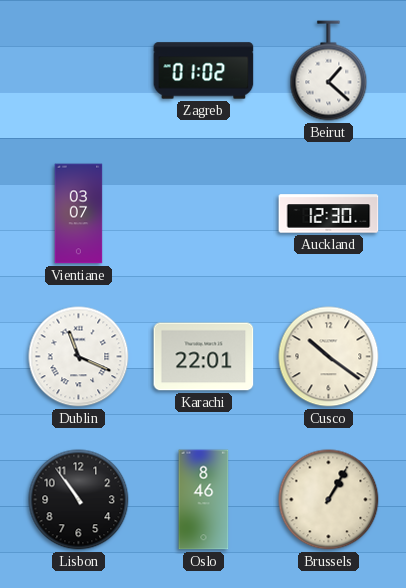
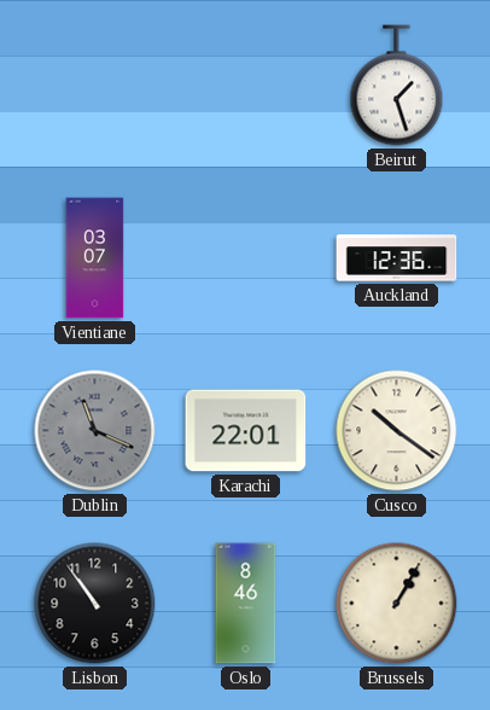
Zagreb: 01:02 -> none (204, 71)
Beirut: 1:22 -> 1:27 (397, 86)
Auckland: 12:30 -> 12:36 (397, 258)
Dublin dial: white -> grey (95, 431)
